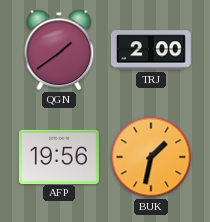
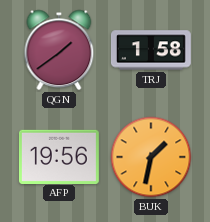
TRJ: 2:00 -> 1:58 (151, 50)
